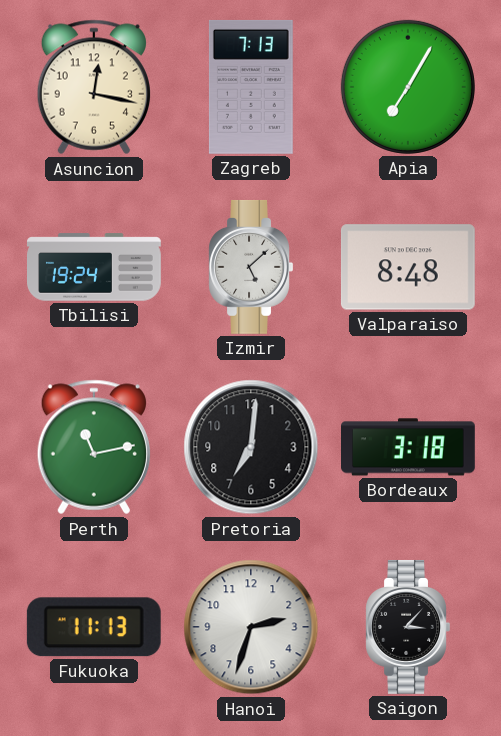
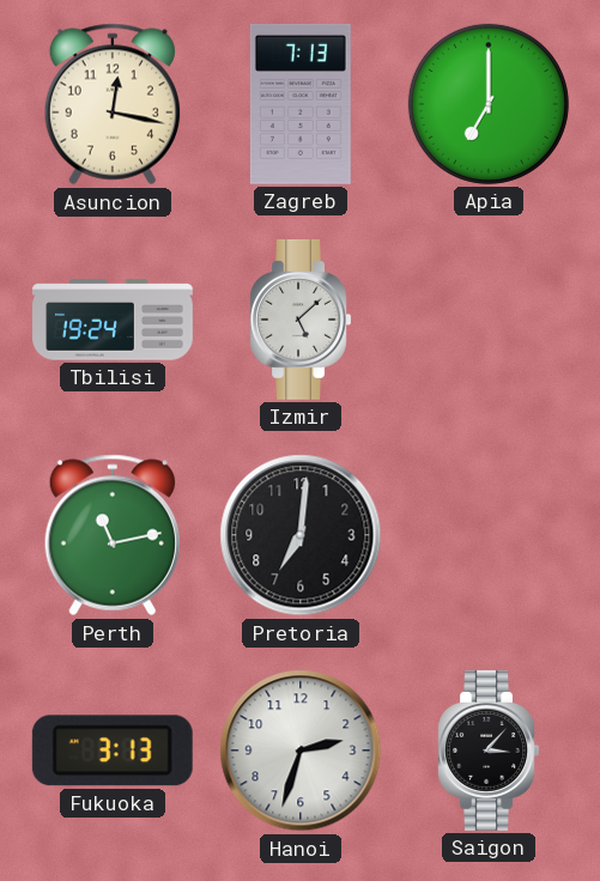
Apia: 7:05 -> 7:00 (489, 104)
Valparaiso: 8:48 -> none (408, 267)
Bordeaux: 3:18 -> none (409, 447)
Fukuoka: 11:13 -> 3:13 (113, 751)
